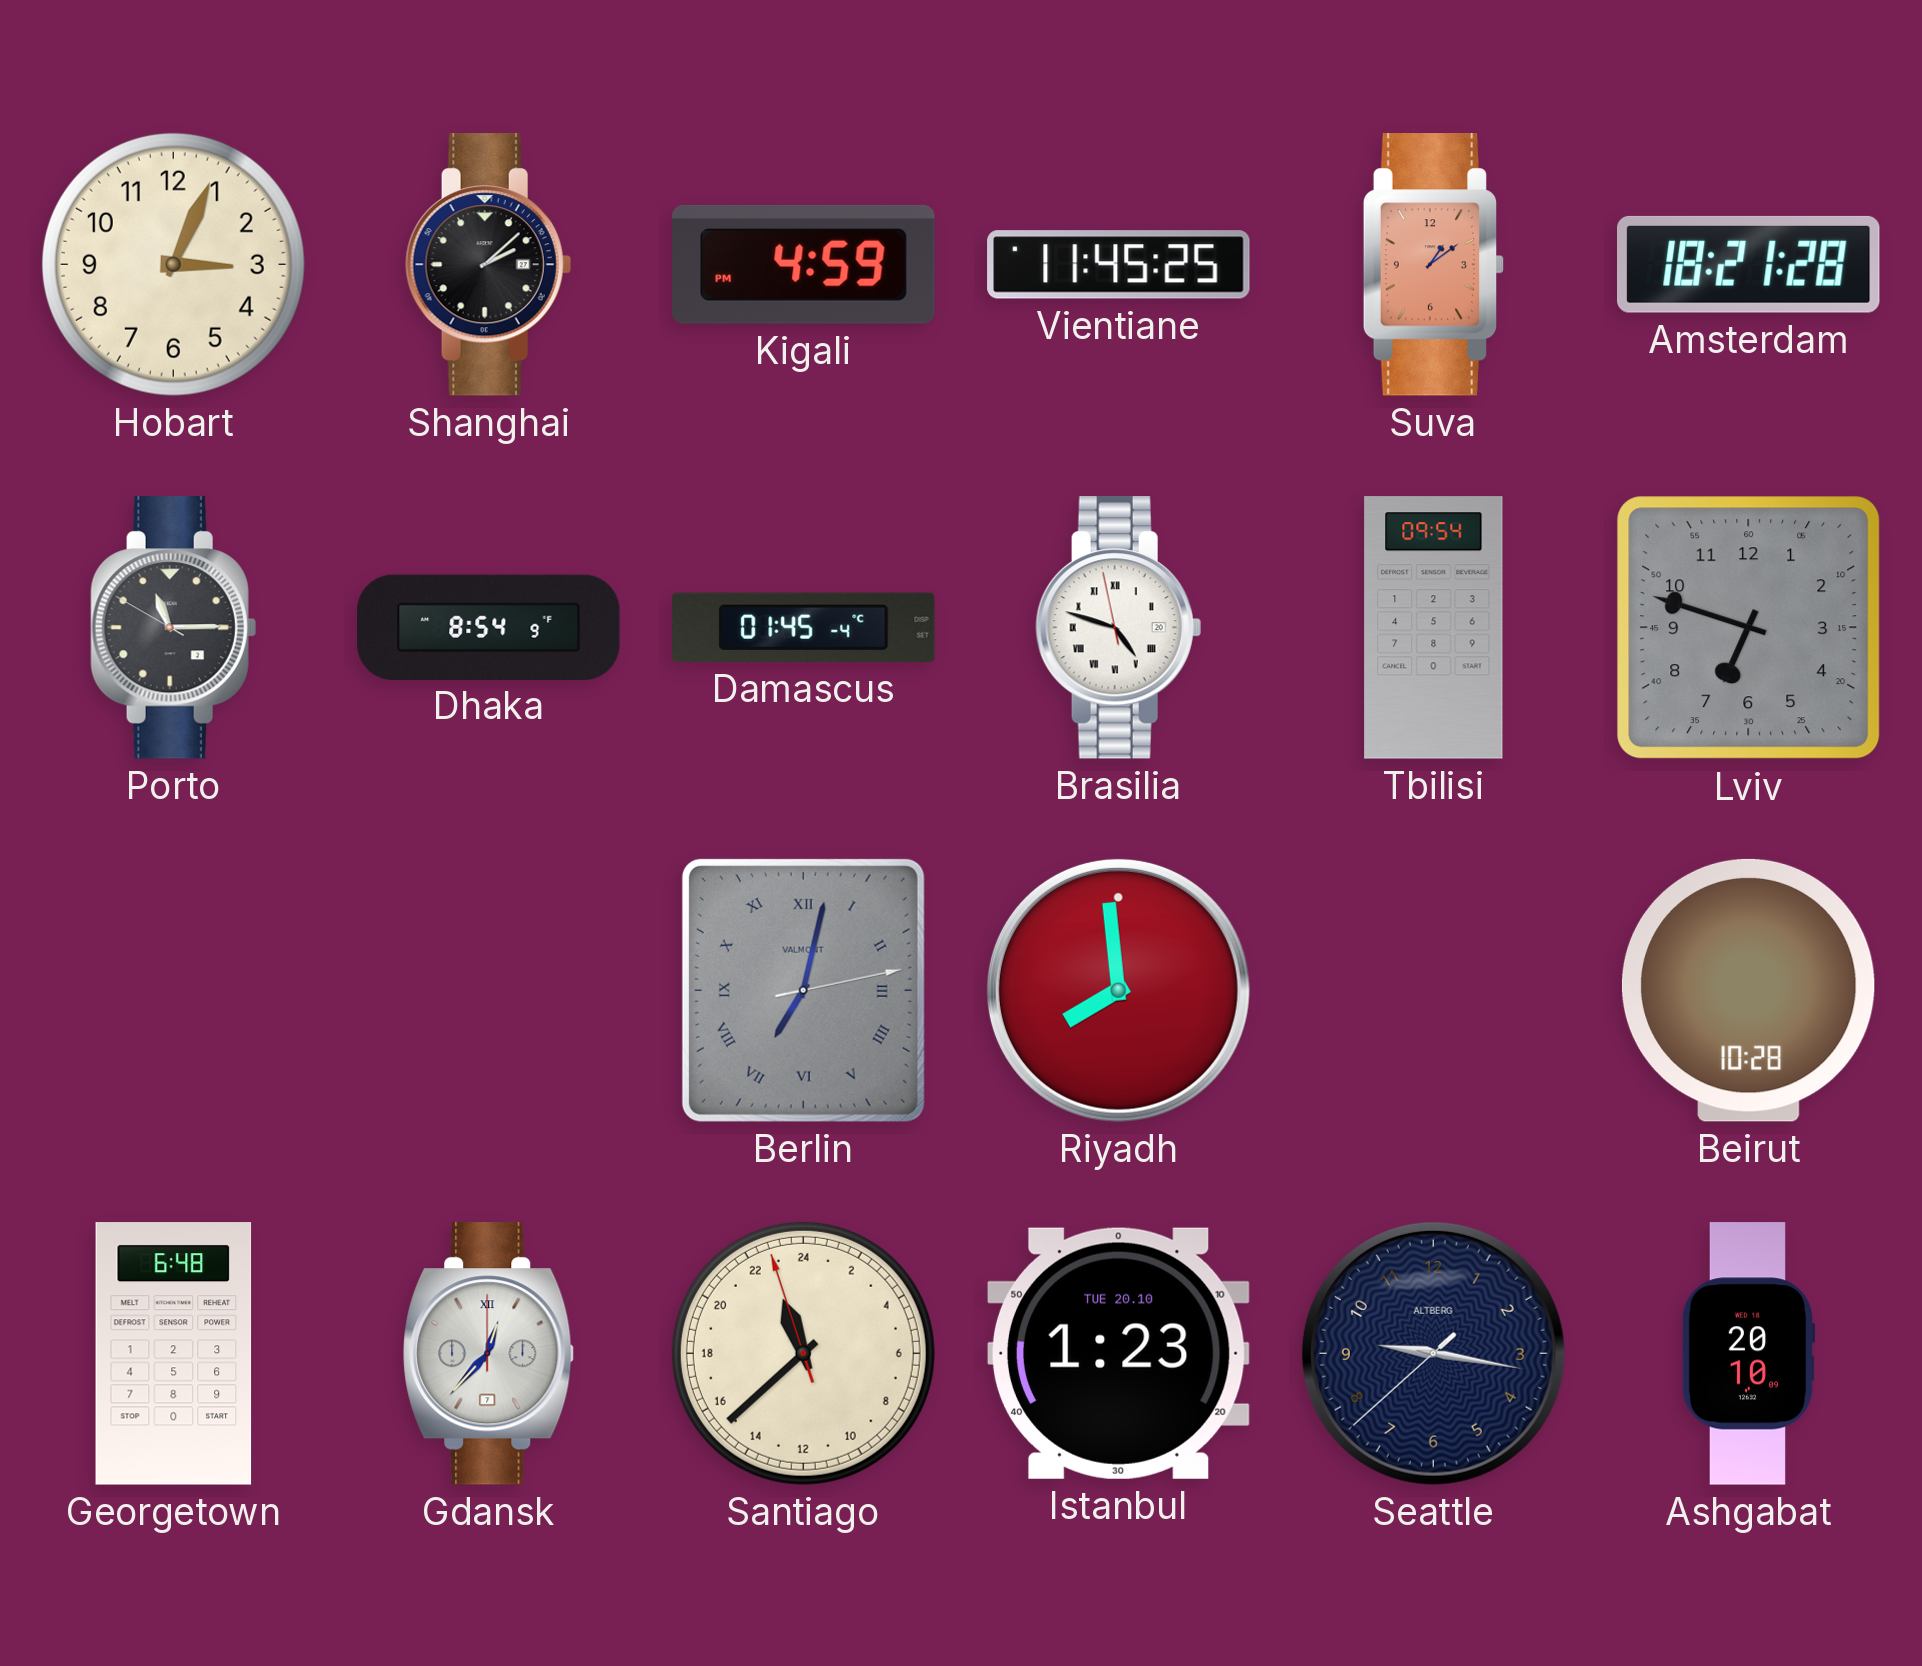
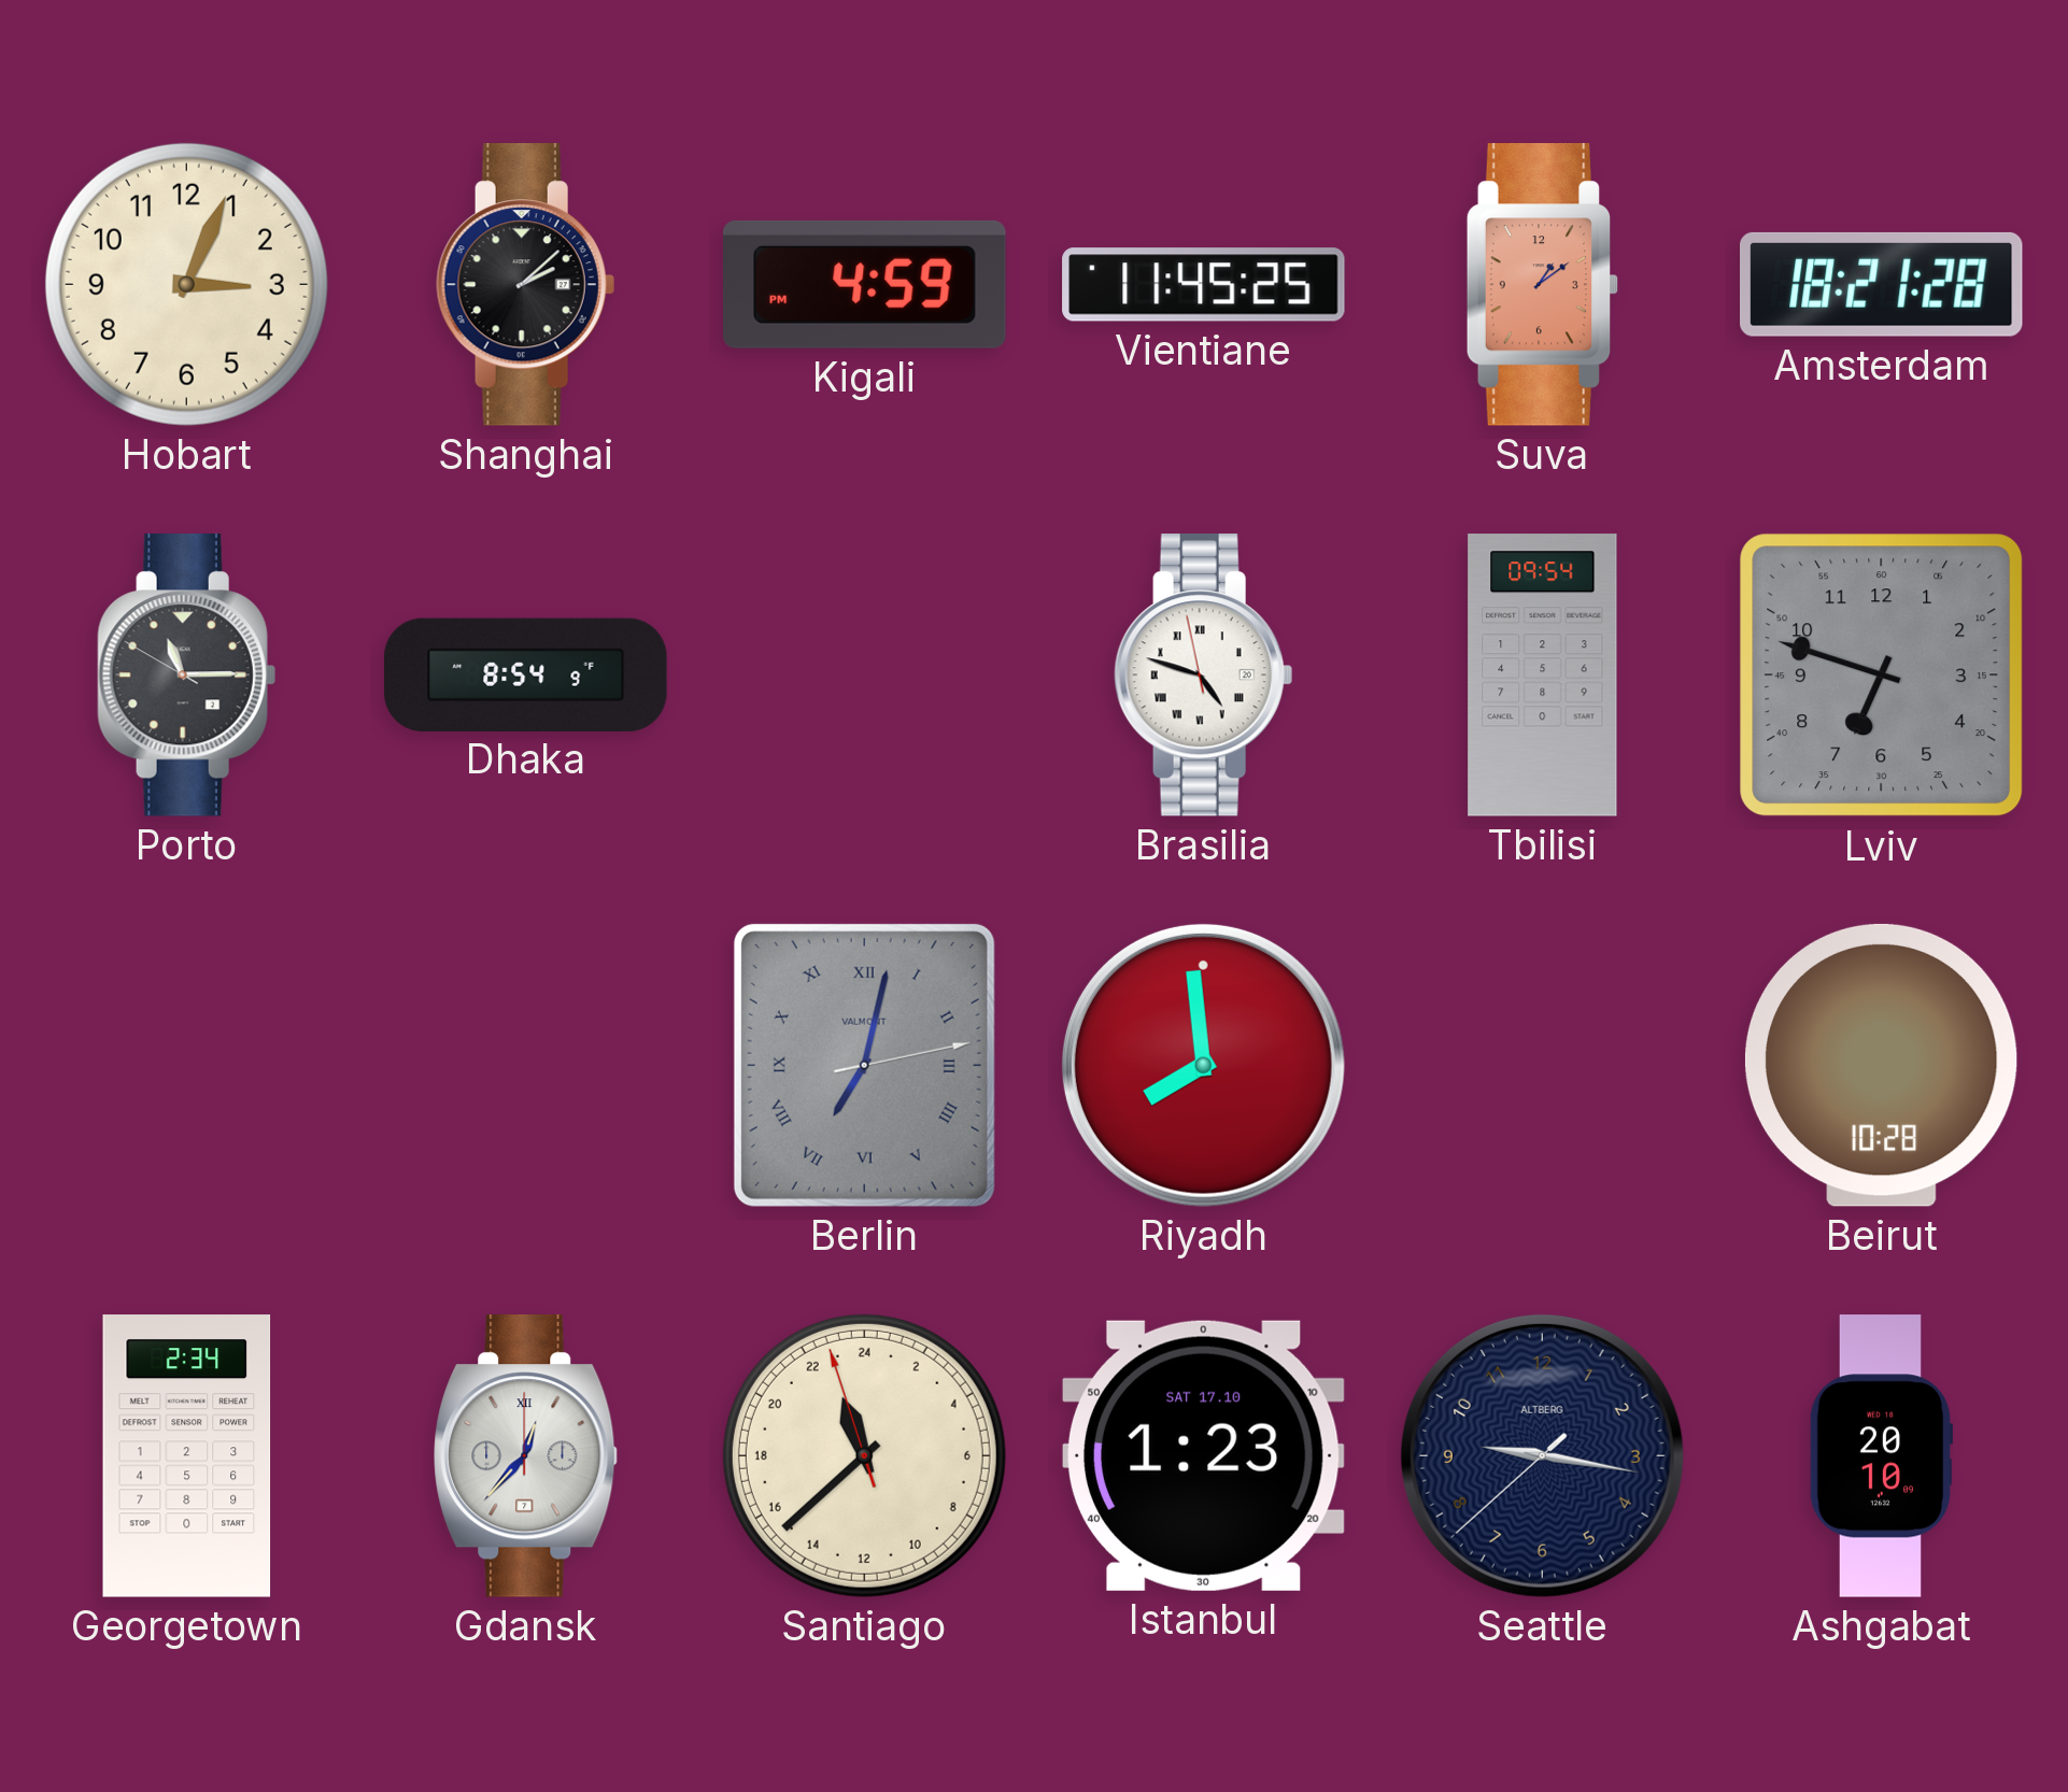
Damascus: 01:45 -> none (804, 627)
Georgetown: 6:48 -> 2:34 (187, 1456)
Istanbul date: TUE 20.10 -> SAT 17.10 (1203, 1455)
